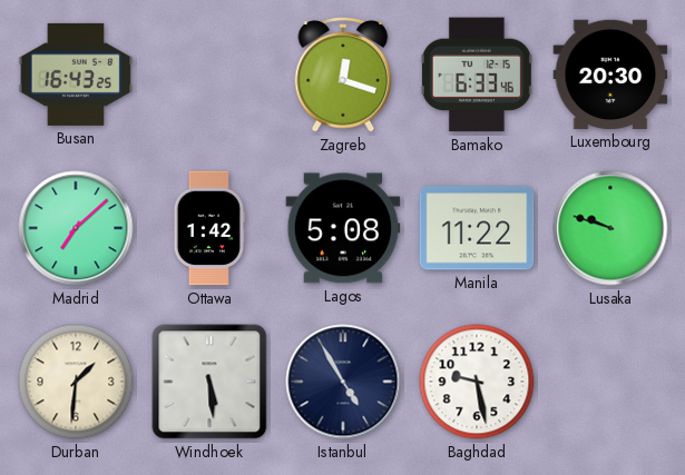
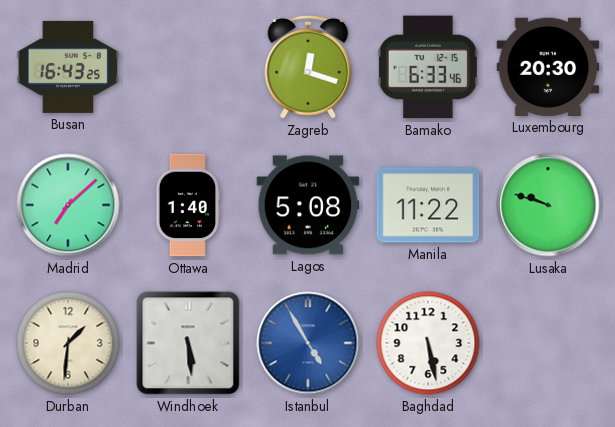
Ottawa: 1:42 -> 1:40 (187, 205)
Istanbul dial: navy -> blue (308, 343)
Baghdad: 9:28 -> 5:28 (428, 343)
